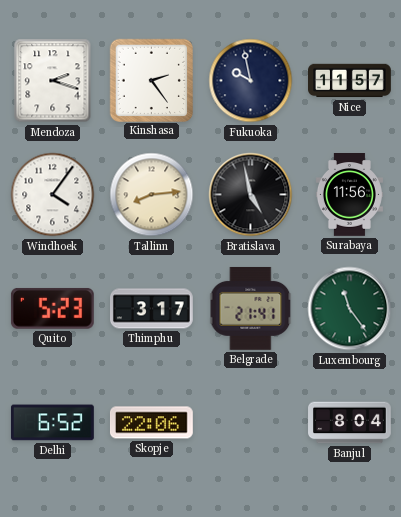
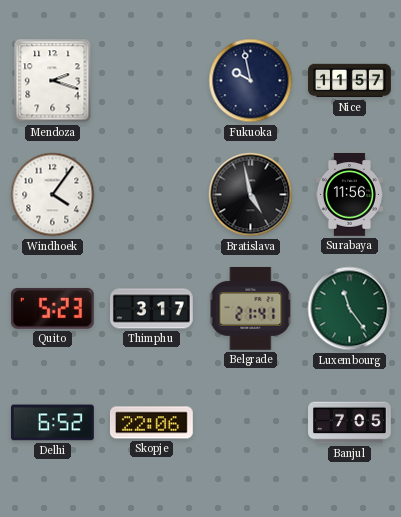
Kinshasa: 2:24 -> none (151, 80)
Tallinn: 8:14 -> none (152, 195)
Banjul: 8:04 -> 7:05 (350, 423)
